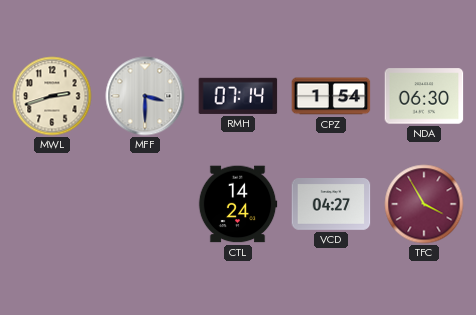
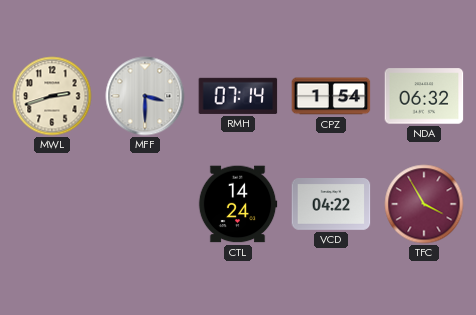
NDA: 06:30 -> 06:32 (424, 96)
VCD: 04:27 -> 04:22 (331, 205)
